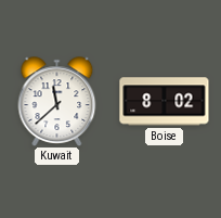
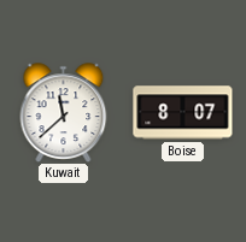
Boise: 8:02 -> 8:07 (183, 113)
